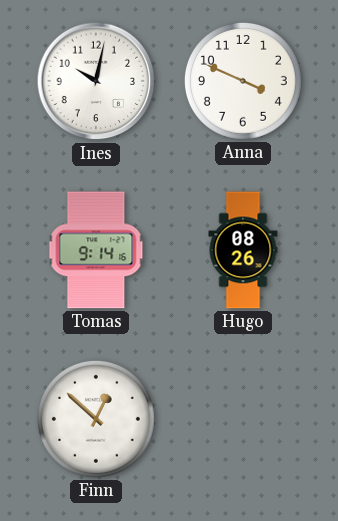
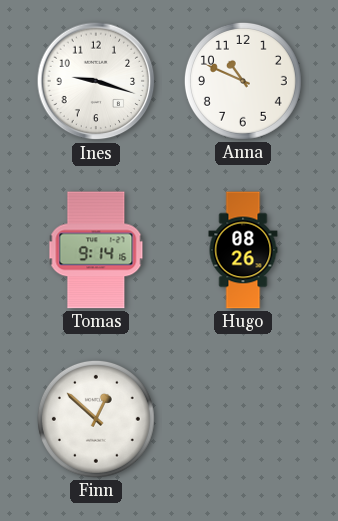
Ines: 10:02 -> 9:18 (96, 81)
Anna: 3:49 -> 10:49 (243, 81)
